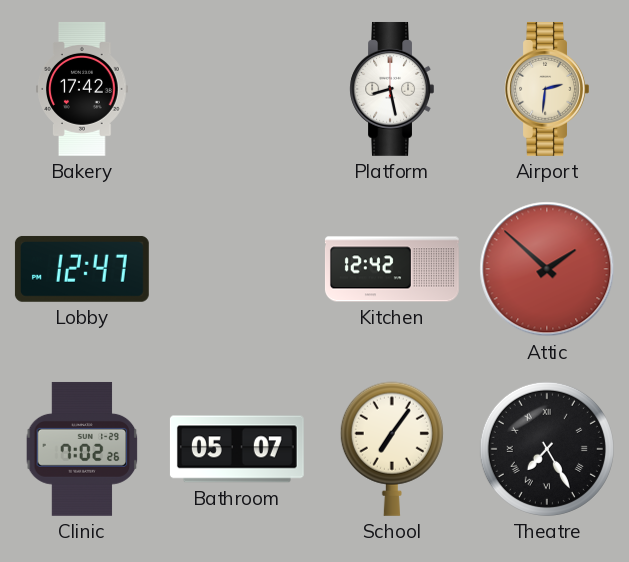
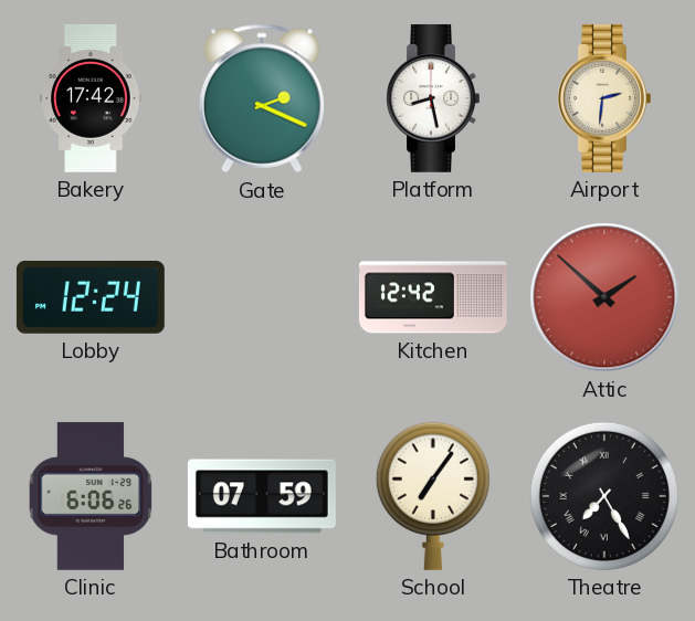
Gate: none -> 2:19 (262, 98)
Lobby: 12:47 -> 12:24 (91, 297)
Clinic: 7:02 -> 6:06 (91, 496)
Bathroom: 05:07 -> 07:59 (262, 496)
